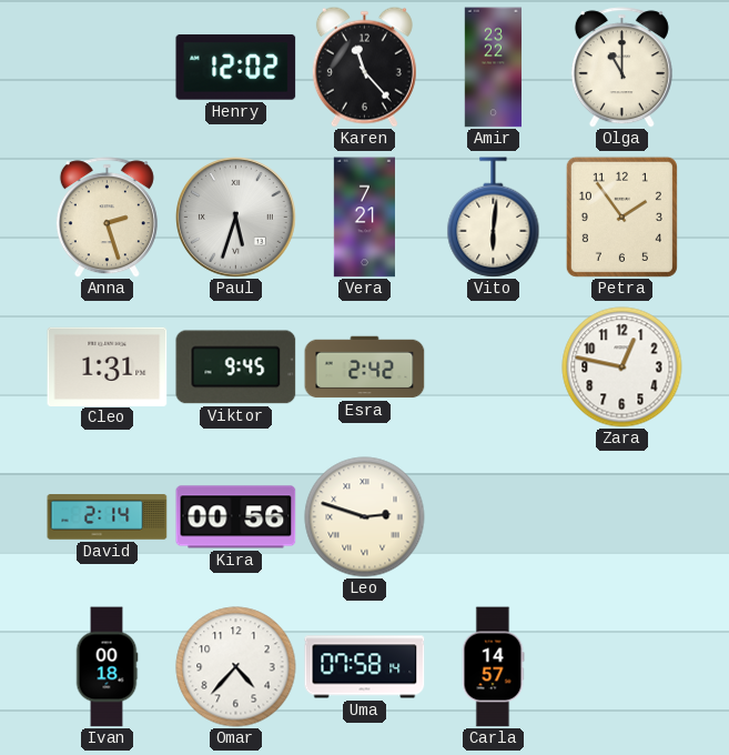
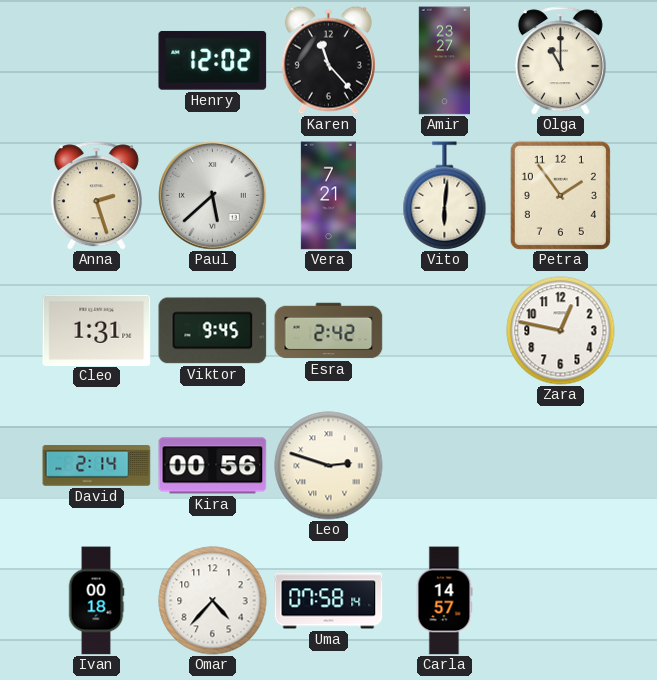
Amir: 23:22 -> 23:27 (444, 61)
Paul: 5:33 -> 5:38 (213, 196)
